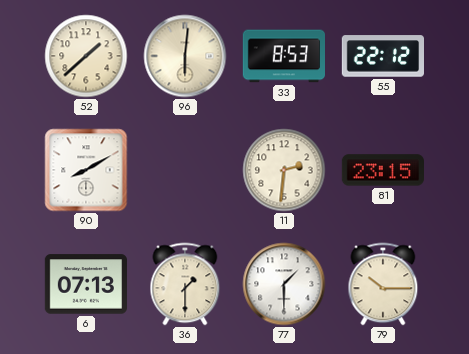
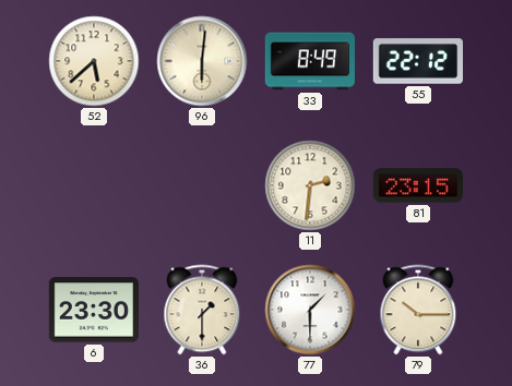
52: 1:38 -> 5:38 (94, 61)
33: 8:53 -> 8:49 (309, 61)
90: 8:10 -> none (86, 170)
6: 07:13 -> 23:30 (93, 310)
